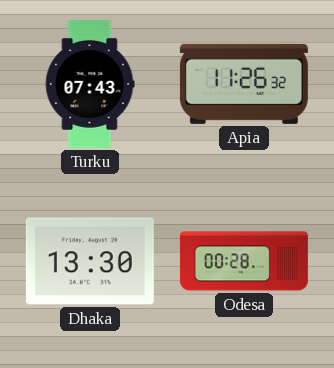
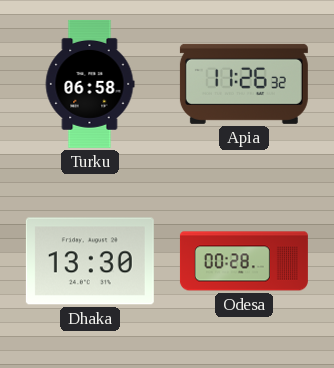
Turku: 07:43 -> 06:58 (90, 84)
